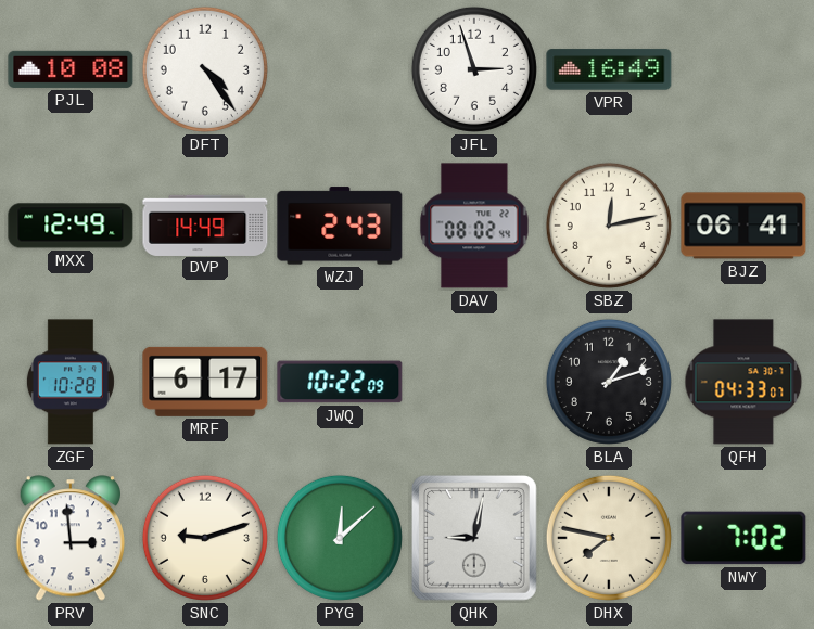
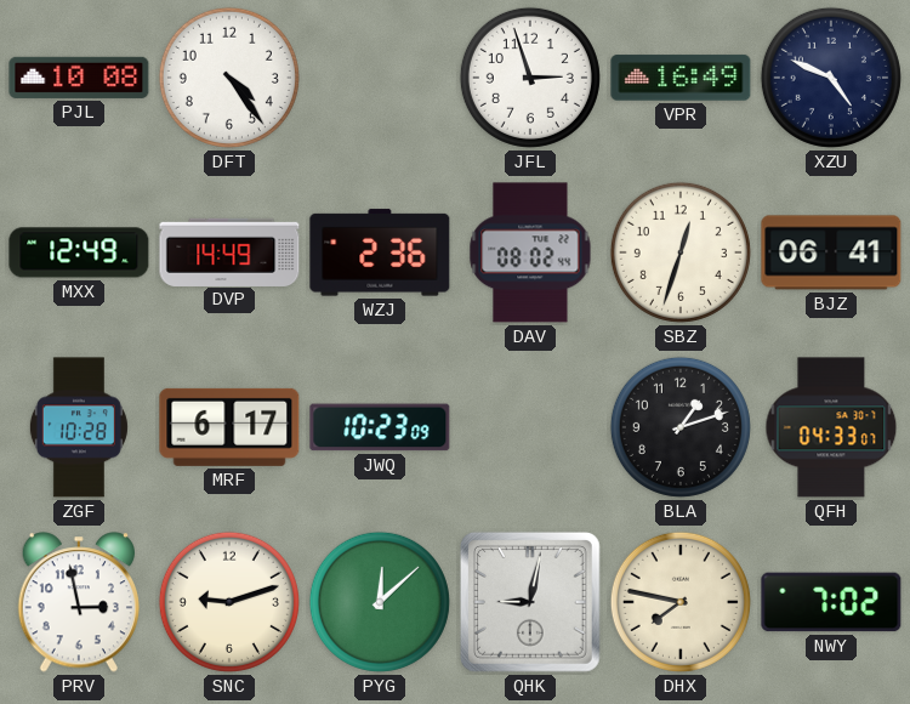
XZU: none -> 4:49 (831, 78)
WZJ: 2:43 -> 2:36 (380, 252)
SBZ: 12:13 -> 12:33 (681, 252)
JWQ: 10:22 -> 10:23 (380, 427)
PRV: 2:59 -> 2:58 (79, 602)
